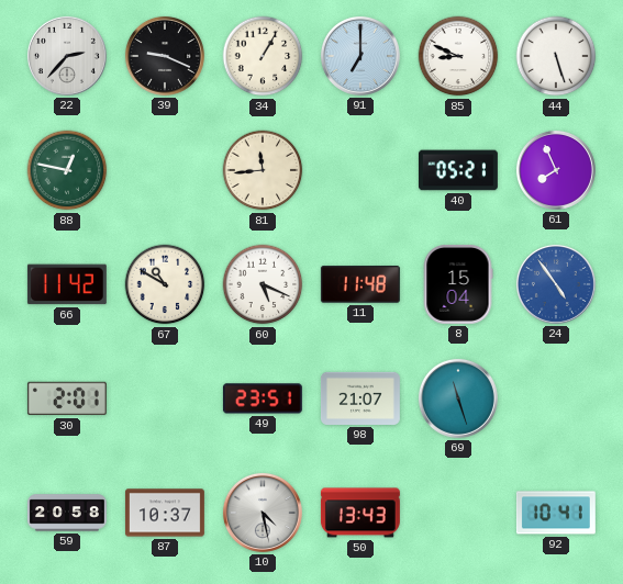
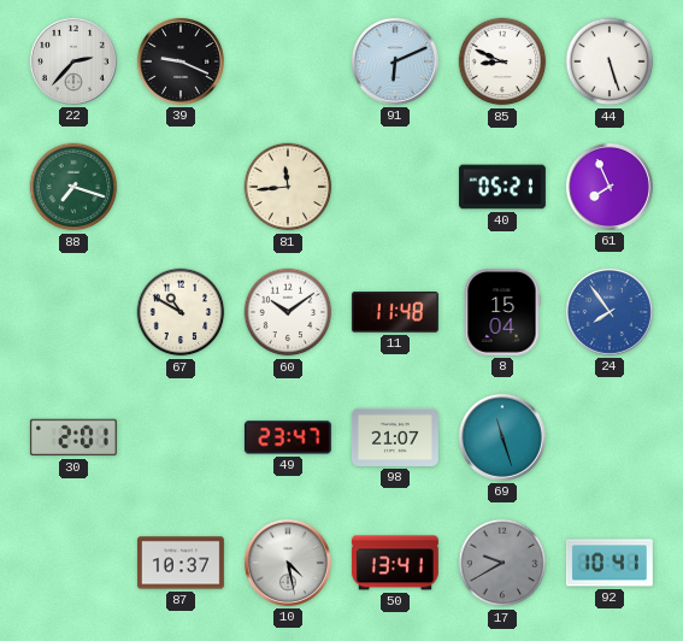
34: 1:05 -> none (263, 56)
91: 7:00 -> 6:11 (395, 61)
88: 12:47 -> 7:18 (73, 187)
66: 11:42 -> none (67, 284)
60: 5:19 -> 10:09 (288, 312)
24: 4:54 -> 7:54 (610, 312)
49: 23:51 -> 23:47 (288, 437)
59: 20:58 -> none (67, 513)
50: 13:43 -> 13:41 (395, 563)
17: none -> 9:40 (502, 563)
